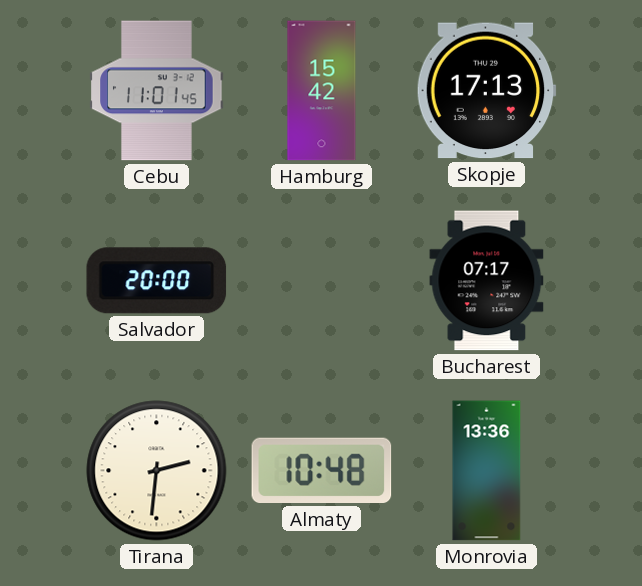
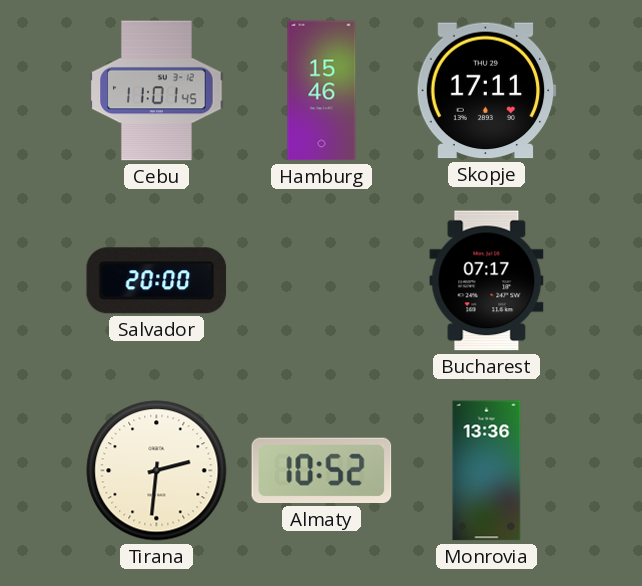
Hamburg: 15:42 -> 15:46 (322, 91)
Skopje: 17:13 -> 17:11 (486, 91)
Almaty: 10:48 -> 10:52 (322, 471)
